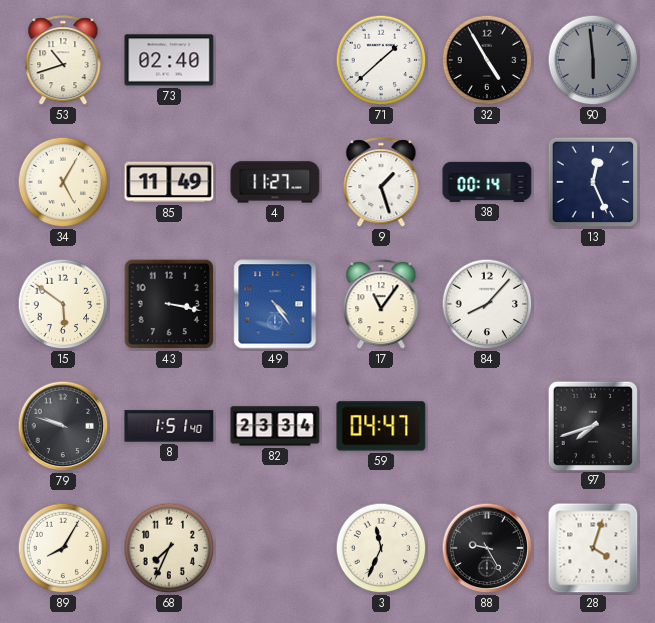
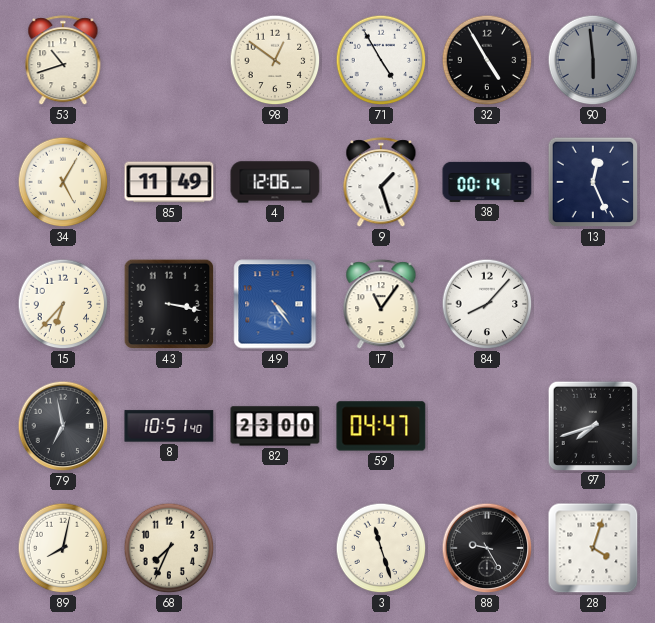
73: 02:40 -> none (169, 60)
98: none -> 12:51 (275, 60)
71: 1:38 -> 4:55 (381, 60)
4: 11:27 -> 12:06 (275, 182)
15: 5:51 -> 6:37 (63, 304)
79: 9:48 -> 6:58 (63, 426)
8: 1:51 -> 10:51 (169, 426)
82: 23:34 -> 23:00 (275, 426)
89: 8:05 -> 8:02 (63, 548)
3: 11:34 -> 11:27 (381, 548)
